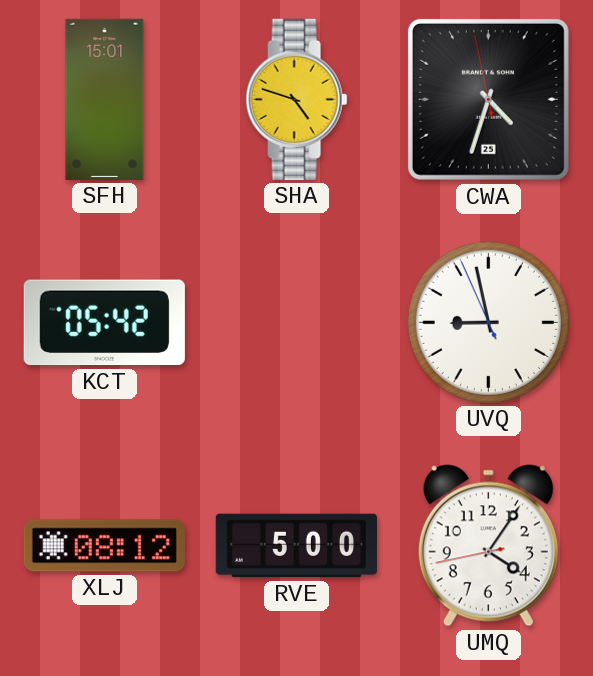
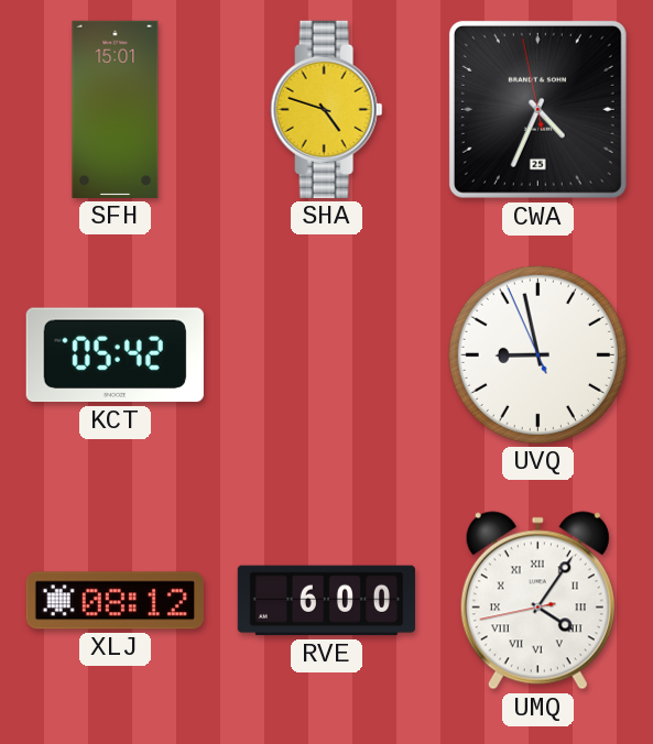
CWA: 4:32 -> 4:33 (537, 109)
RVE: 5:00 -> 6:00 (326, 601)
UMQ numerals: Arabic -> Roman (537, 601)
